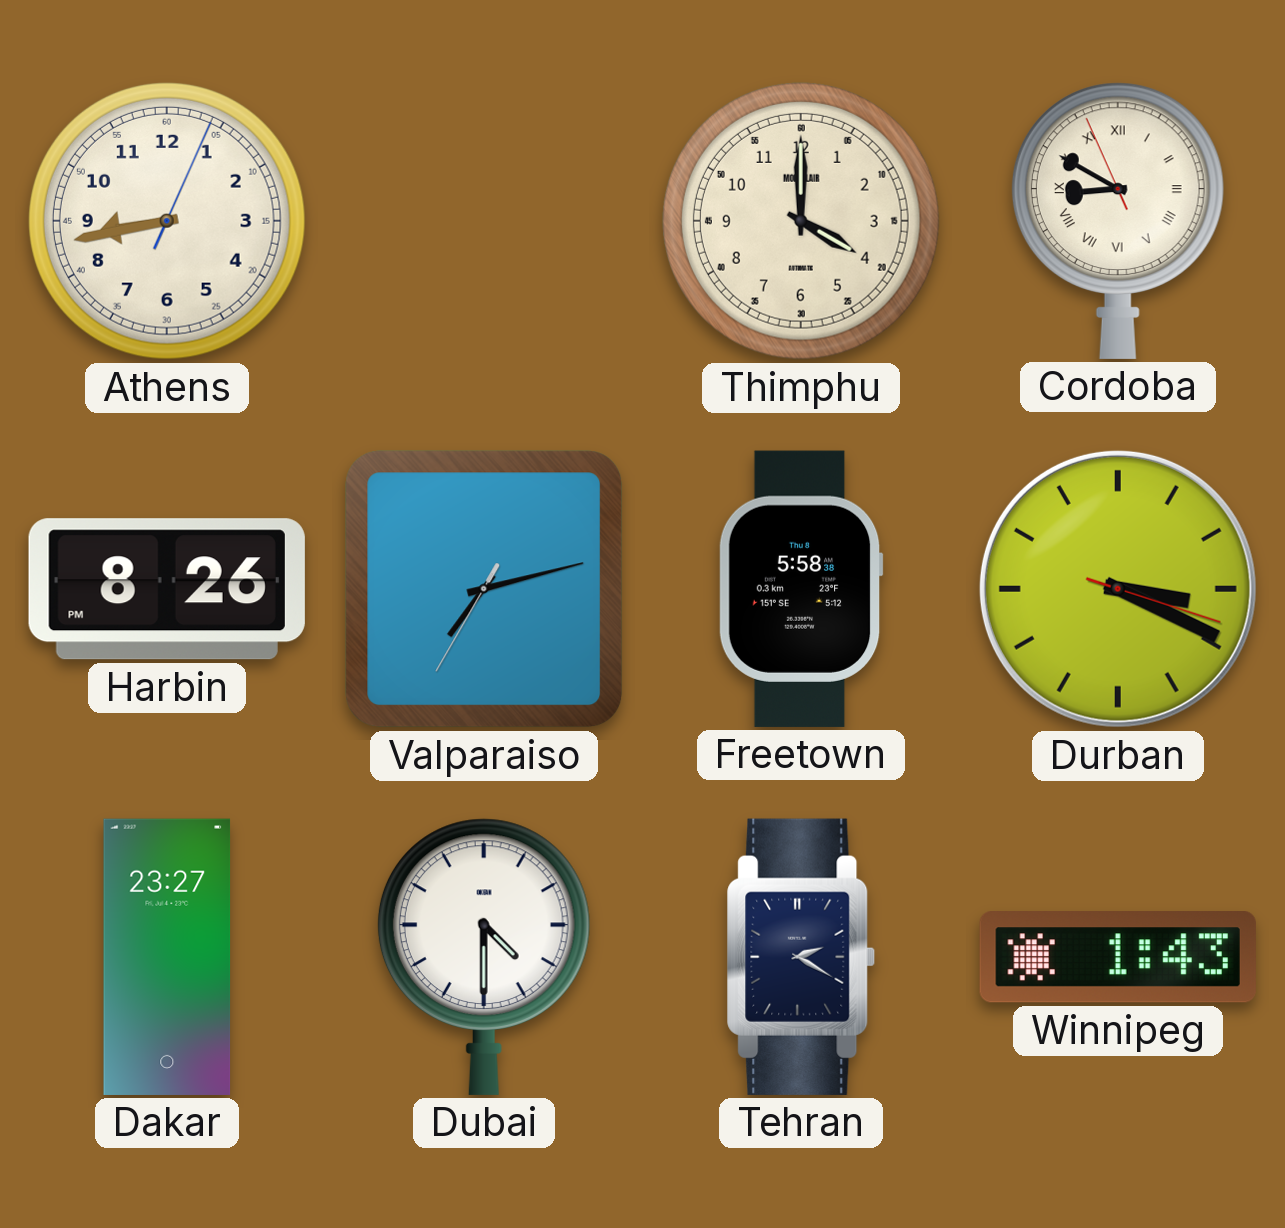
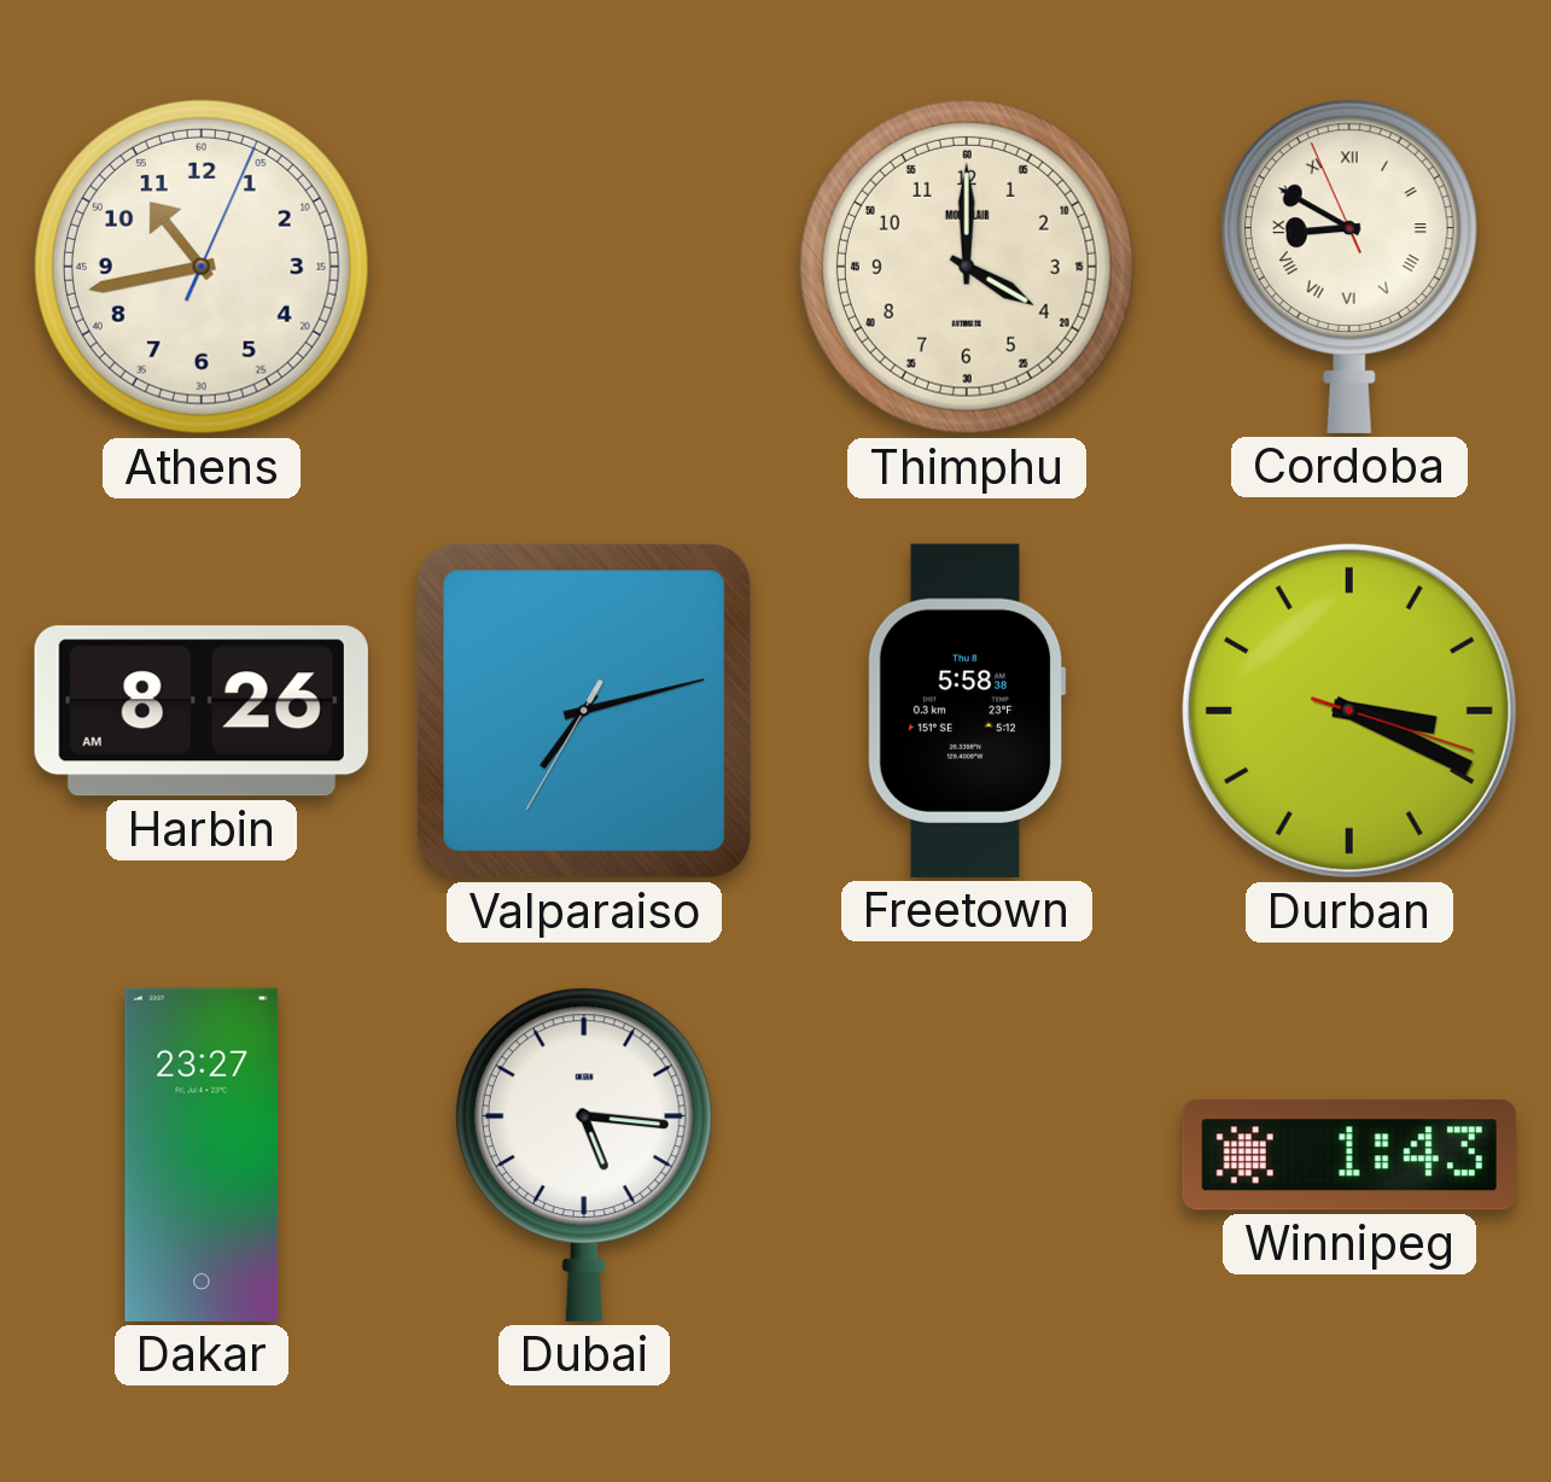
Athens: 8:43 -> 10:43 (202, 267)
Harbin: 8:26 PM -> 8:26 AM (202, 711)
Dubai: 4:30 -> 5:16 (584, 1155)
Tehran: 2:20 -> none (801, 957)
